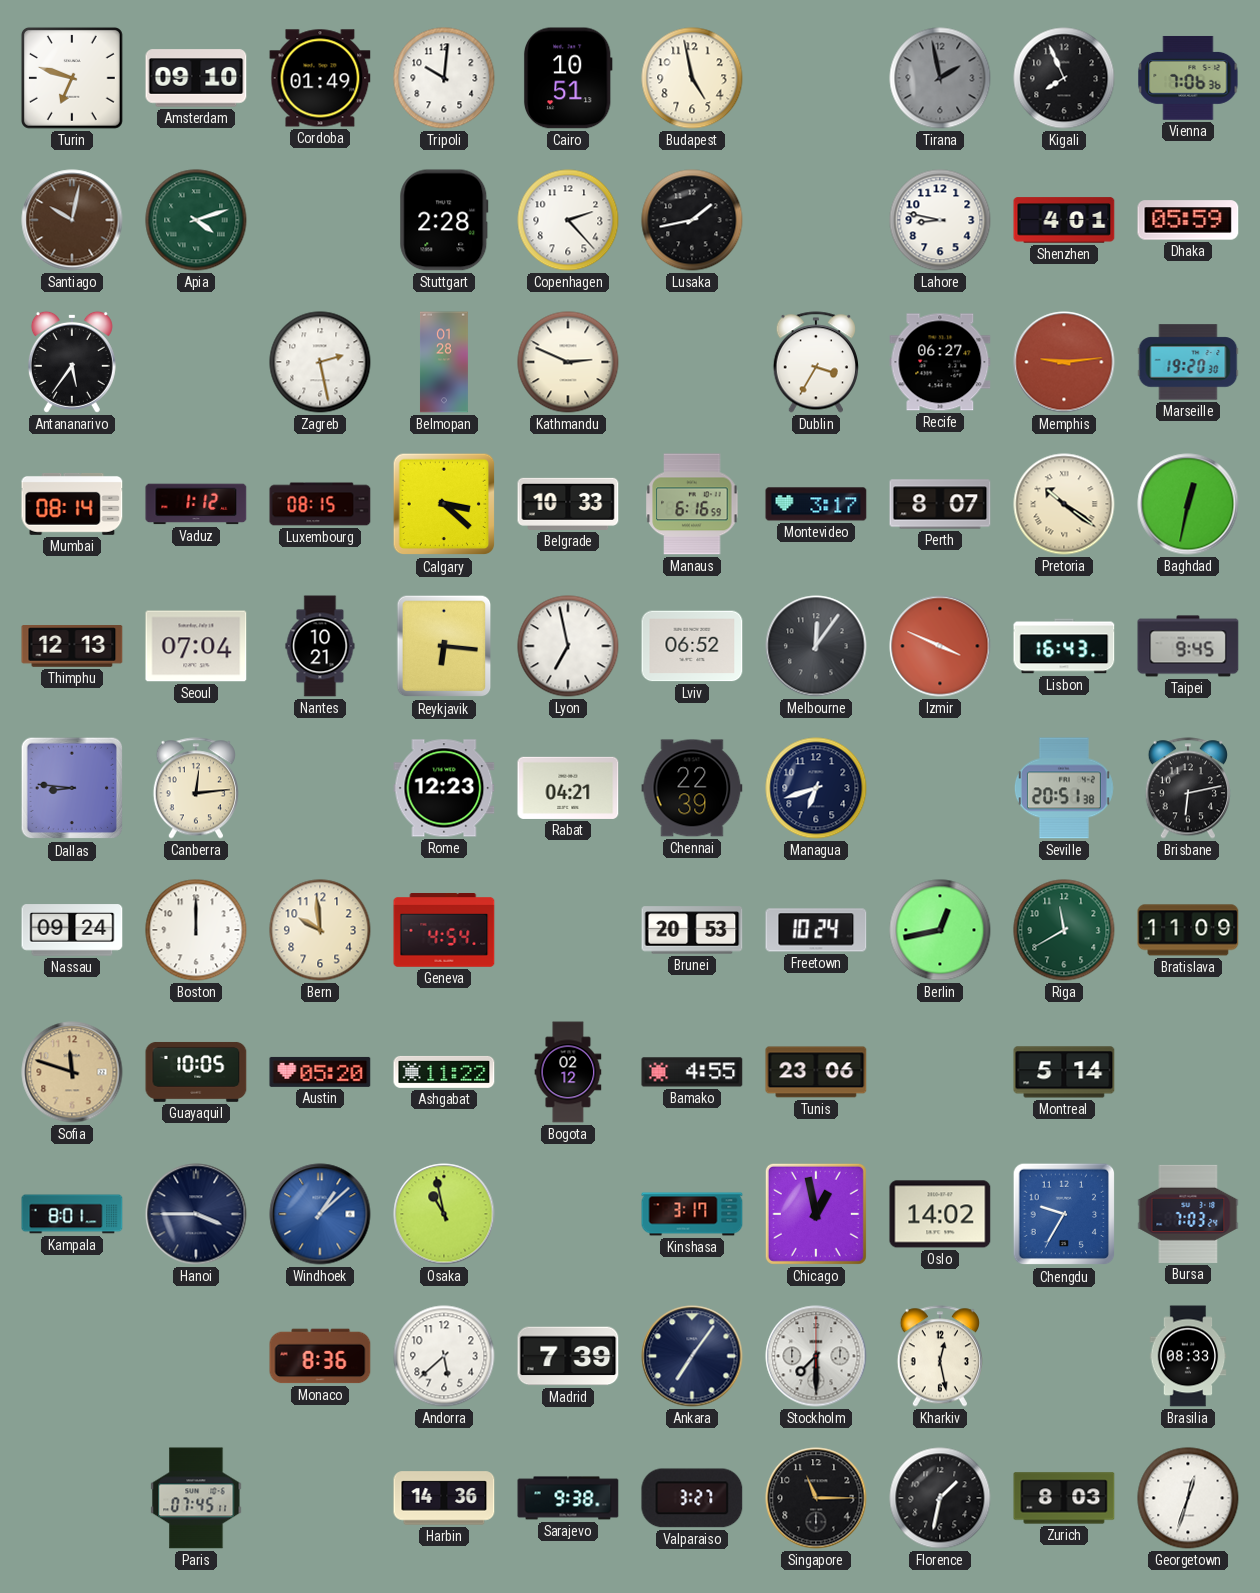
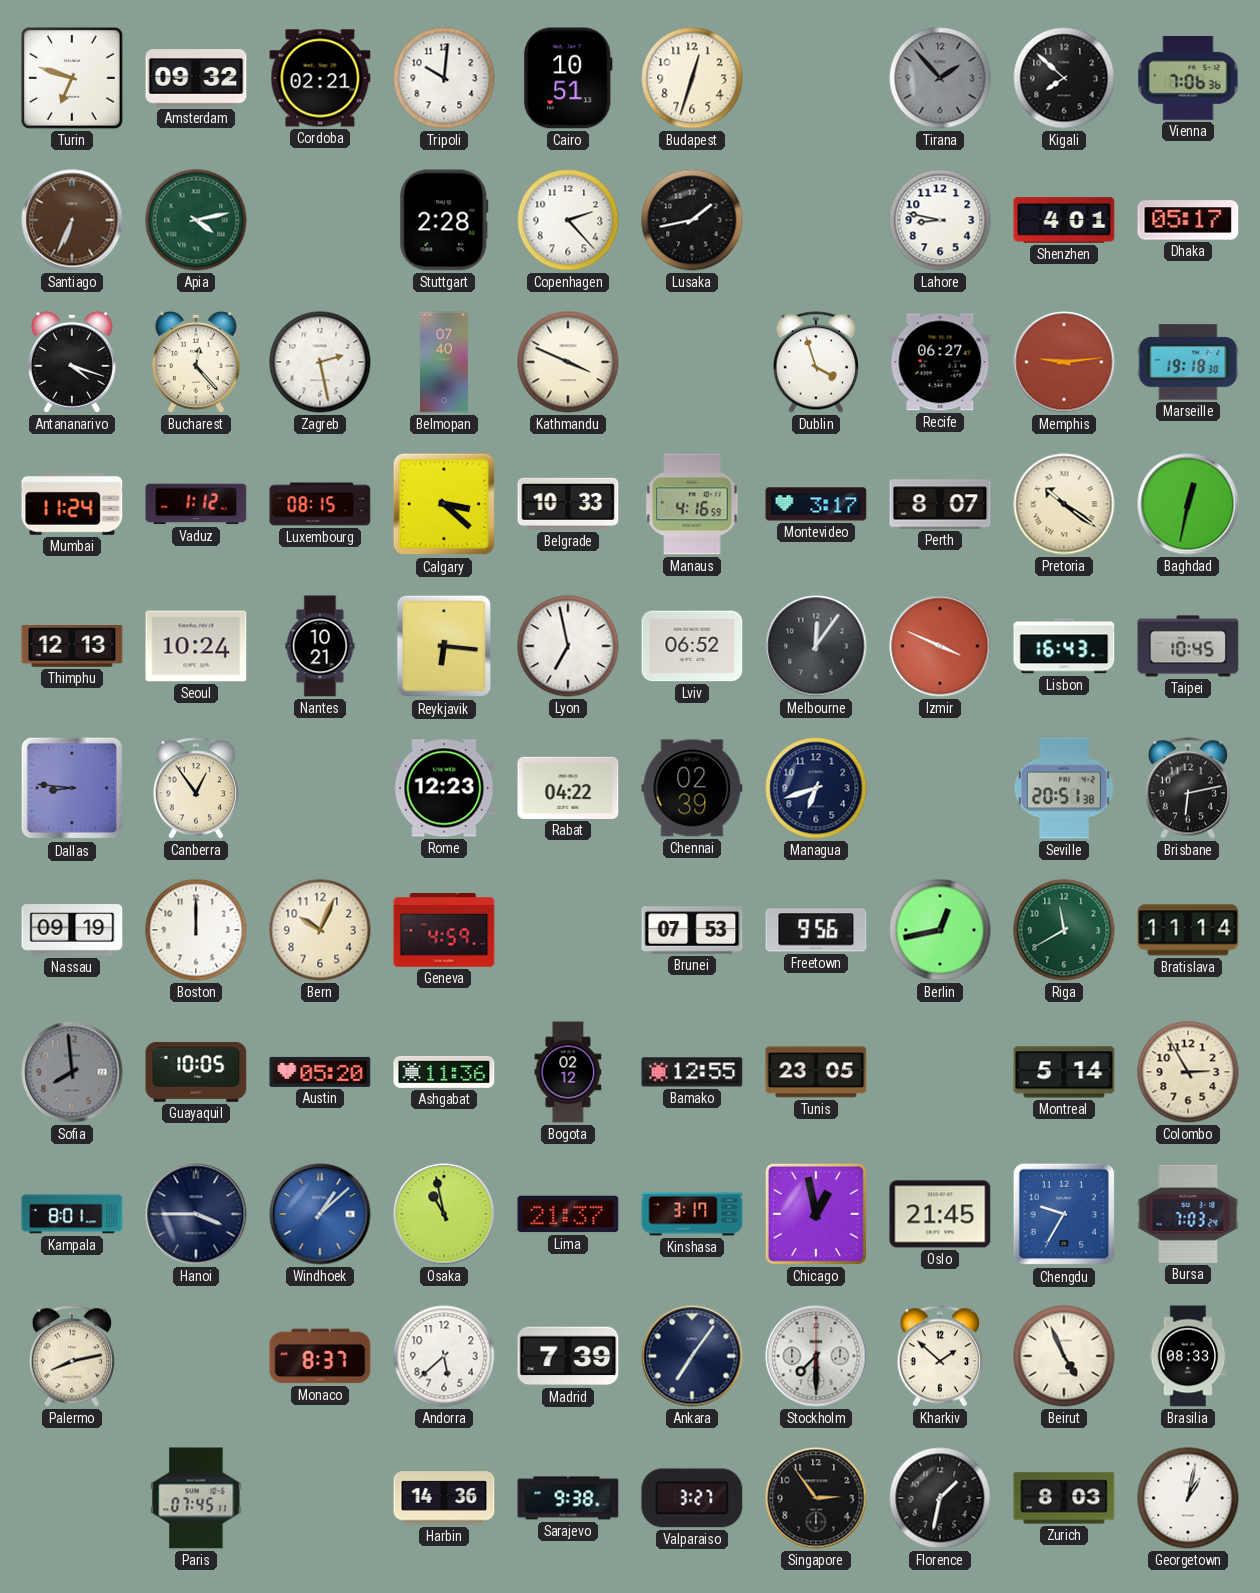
Amsterdam: 09:10 -> 09:32 (196, 78)
Cordoba: 01:49 -> 02:21 (320, 78)
Budapest: 4:58 -> 12:33 (692, 78)
Tirana: 1:58 -> 1:53 (940, 78)
Kigali: 7:56 -> 7:52 (1064, 78)
Santiago: 10:02 -> 6:34 (72, 220)
Apia: 4:12 -> 4:13 (196, 220)
Dhaka: 05:59 -> 05:17 (1188, 220)
Antananarivo: 5:36 -> 4:18 (72, 362)
Bucharest: none -> 12:23 (196, 362)
Belmopan: 01:28 -> 07:40 (444, 362)
Kathmandu: 2:49 -> 3:49 (568, 362)
Dublin: 3:35 -> 3:57 (816, 362)
Marseille: 19:20 -> 19:18 (1188, 362)
Mumbai: 08:14 -> 11:24 (72, 504)
Manaus: 6:16 -> 4:16 (692, 504)
Seoul: 07:04 -> 10:24 (196, 646)
Taipei: 9:45 -> 10:45 (1188, 646)
Canberra: 12:14 -> 12:54 (196, 788)
Rabat: 04:21 -> 04:22 (568, 788)
Chennai: 22:39 -> 02:39 (692, 788)
Nassau: 09:24 -> 09:19 (72, 930)
Bern: 9:59 -> 10:04 (320, 930)
Geneva: 4:54 -> 4:59 (444, 931)
Brunei: 20:53 -> 07:53 (692, 930)
Freetown: 10:24 -> 9:56 (816, 930)
Bratislava: 11:09 -> 11:14 (1188, 930)
Sofia: 11:48 -> 7:59 (72, 1072)
Sofia dial: champagne -> grey (72, 1072)
Ashgabat: 11:22 -> 11:36 (444, 1072)
Bamako: 4:55 -> 12:55 (692, 1072)
Tunis: 23:06 -> 23:05 (816, 1072)
Colombo: none -> 2:55 (1188, 1072)
Lima: none -> 21:37 (568, 1214)
Oslo: 14:02 -> 21:45 (940, 1214)
Palermo: none -> 8:13 (72, 1356)
Monaco: 8:36 -> 8:37 (320, 1356)
Kharkiv: 12:28 -> 1:52 (940, 1356)
Beirut: none -> 4:56 (1064, 1356)
Singapore: 11:15 -> 2:54 (816, 1498)
Georgetown: 12:33 -> 1:02 (1188, 1498)
